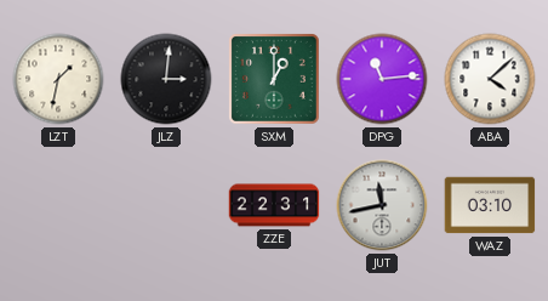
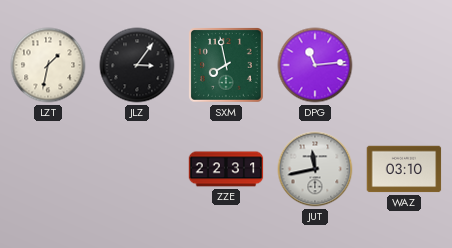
JLZ: 3:01 -> 3:06 (137, 65)
SXM: 1:00 -> 7:58 (227, 66)
ABA: 4:08 -> none (490, 79)
